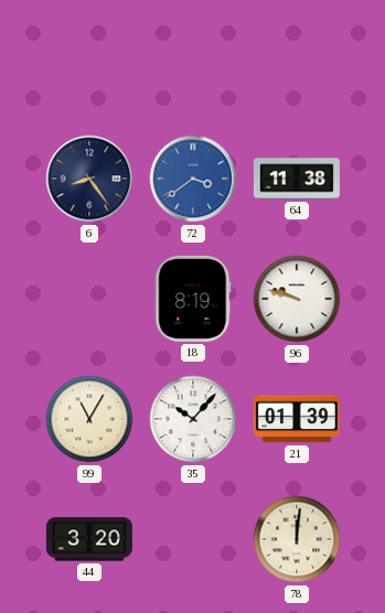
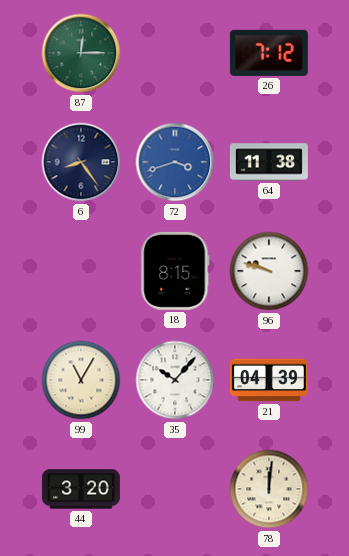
87: none -> 12:15 (81, 53)
26: none -> 7:12 (269, 53)
72: 3:39 -> 3:42 (175, 162)
18: 8:19 -> 8:15 (175, 271)
21: 01:39 -> 04:39 (269, 380)
